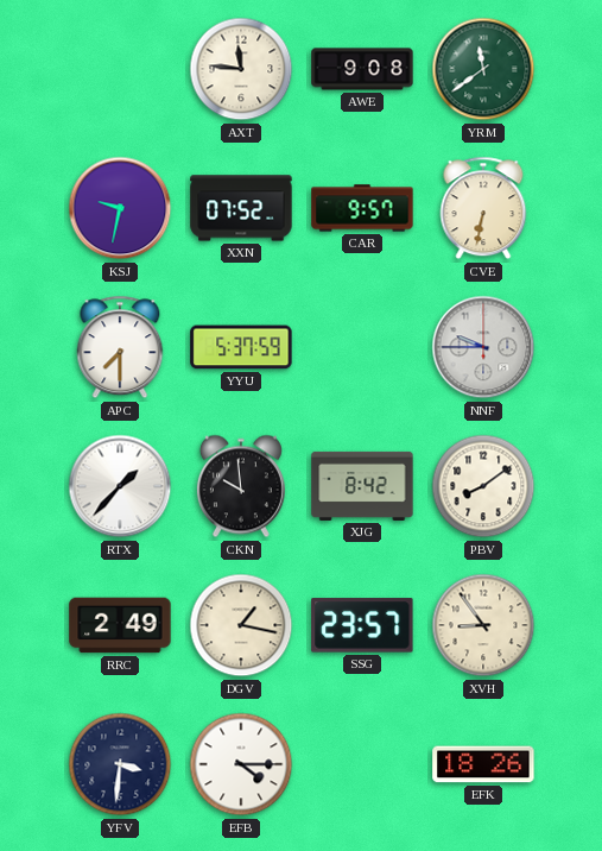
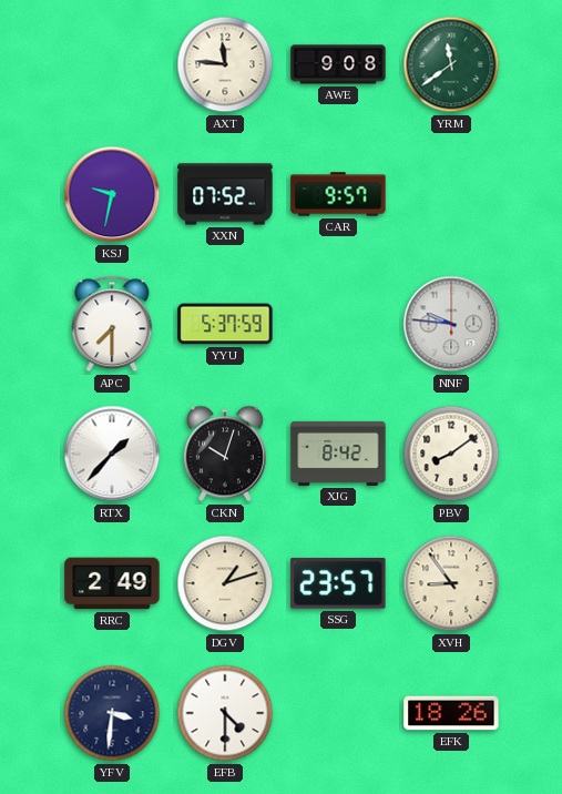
CVE: 6:32 -> none (483, 208)
NNF: 9:45 -> 9:46 (451, 324)
CKN: 9:59 -> 10:03 (225, 454)
DGV: 1:17 -> 1:12 (225, 583)
EFB: 4:15 -> 4:30 (225, 713)
